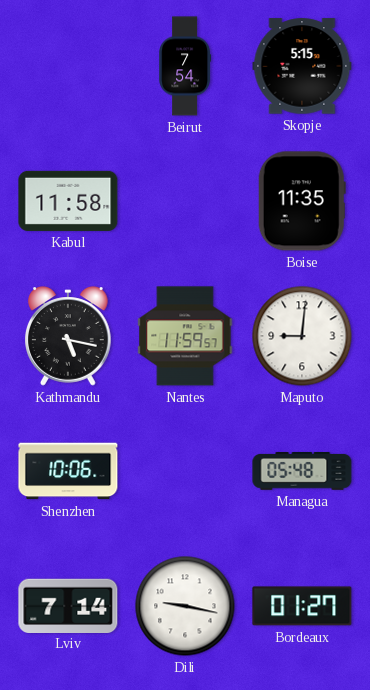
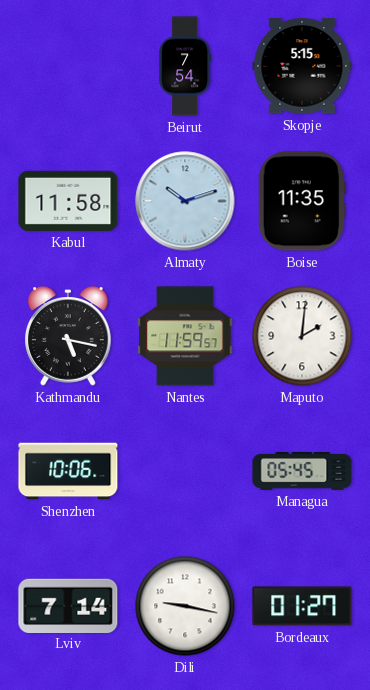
Almaty: none -> 10:12 (185, 201)
Maputo: 9:01 -> 2:01 (302, 336)
Managua: 05:48 -> 05:45 (302, 472)
